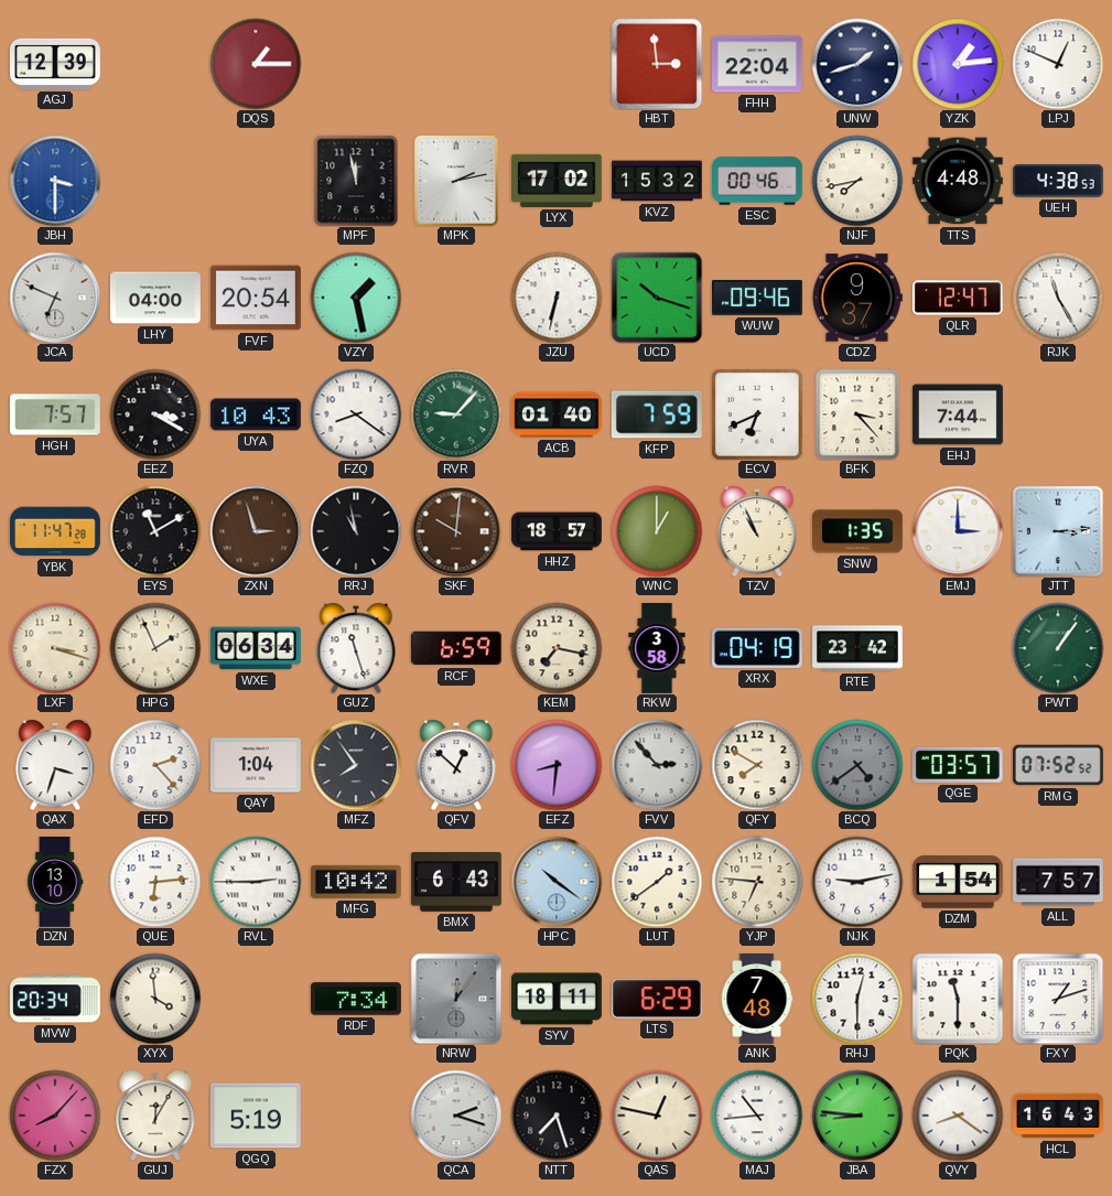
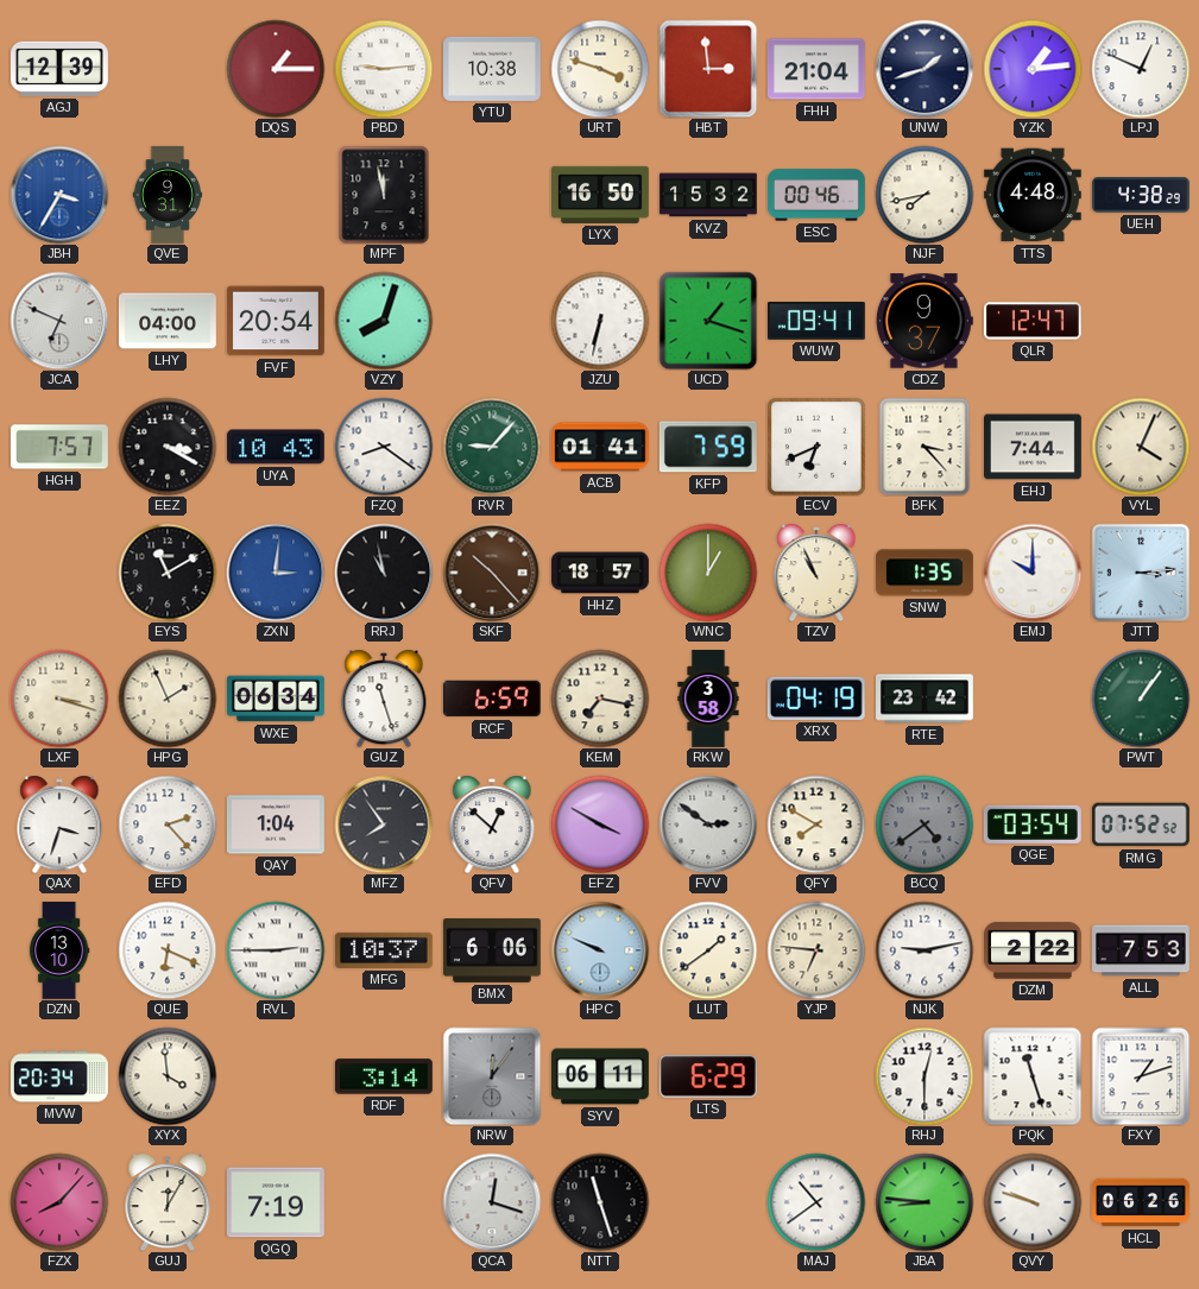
PBD: none -> 9:14 (384, 69)
YTU: none -> 10:38 (493, 69)
URT: none -> 3:48 (600, 69)
FHH: 22:04 -> 21:04 (816, 69)
JBH: 3:30 -> 3:35 (59, 195)
QVE: none -> 9:31 (168, 196)
MPK: 2:13 -> none (457, 181)
LYX: 17:02 -> 16:50 (601, 195)
UEH: 4:38:53 -> 4:38:29 (1142, 195)
VZY: 1:28 -> 8:03 (384, 321)
UCD: 10:18 -> 1:18 (708, 321)
WUW: 09:46 -> 09:41 (818, 322)
RJK: 11:25 -> none (1058, 298)
ACB: 01:40 -> 01:41 (601, 447)
VYL: none -> 4:04 (1141, 447)
YBK: 11:47 -> none (56, 531)
ZXN: 2:57 -> 3:01 (276, 573)
ZXN dial: brown -> blue (276, 573)
SKF: 10:01 -> 10:23 (492, 573)
EMJ: 3:00 -> 10:00 (1033, 573)
EFZ: 8:31 -> 3:50 (600, 824)
FVV: 2:53 -> 2:51 (708, 824)
QGE: 03:57 -> 03:54 (1033, 824)
QUE: 6:14 -> 6:19 (168, 950)
MFG: 10:42 -> 10:37 (384, 950)
BMX: 6:43 -> 6:06 (493, 952)
HPC: 10:21 -> 9:49 (600, 950)
DZM: 1:54 -> 2:22 (1034, 950)
ALL: 7:57 -> 7:53 (1142, 950)
RDF: 7:34 -> 3:14 (384, 1076)
SYV: 18:11 -> 06:11 (601, 1076)
ANK: 7:48 -> none (757, 1000)
PQK: 11:30 -> 11:27 (1033, 1076)
QGQ: 5:19 -> 7:19 (276, 1202)
QCA: 2:18 -> 12:18 (492, 1202)
NTT: 7:27 -> 11:27 (600, 1202)
QAS: 12:47 -> none (657, 1116)
MAJ: 10:44 -> 10:39 (816, 1202)
QVY: 8:21 -> 9:48 (1033, 1202)
HCL: 16:43 -> 06:26 (1142, 1202)
